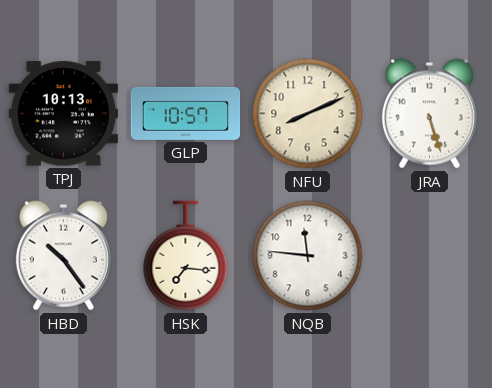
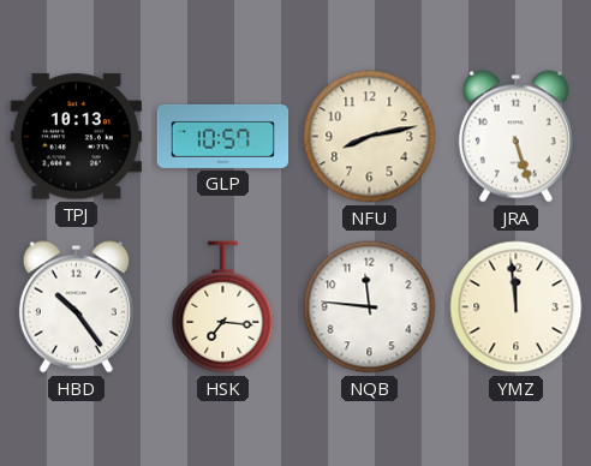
NFU: 8:11 -> 8:13 (370, 137)
YMZ: none -> 11:59 (517, 307)
